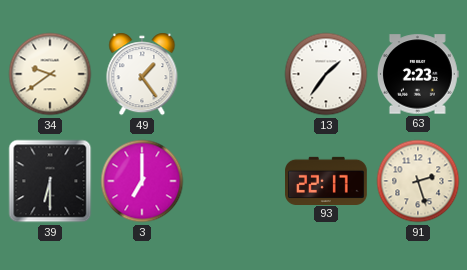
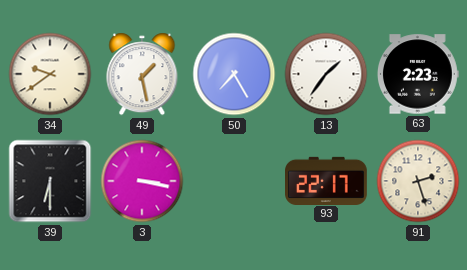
49: 1:24 -> 1:28 (142, 74)
50: none -> 7:25 (234, 74)
3: 7:00 -> 3:17 (142, 181)
